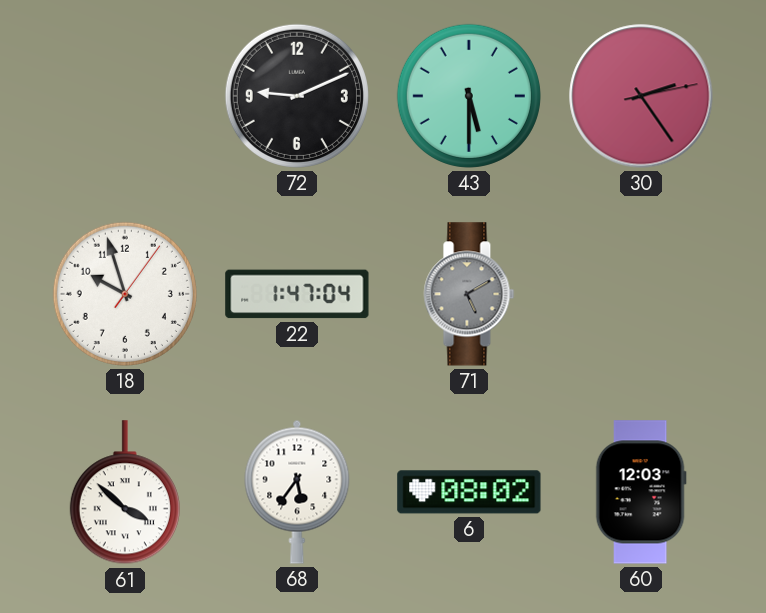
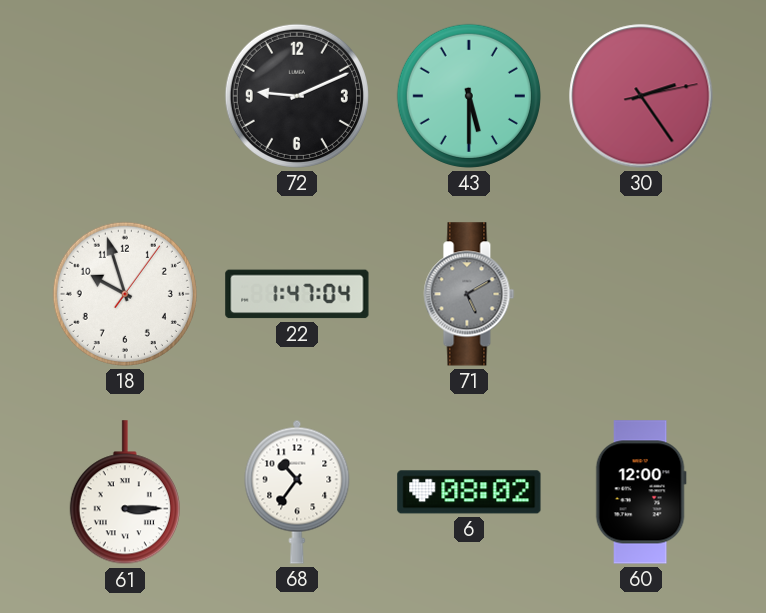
61: 3:52 -> 3:15 (125, 493)
68: 5:36 -> 10:36 (297, 492)
60: 12:03 -> 12:00 (641, 492)
